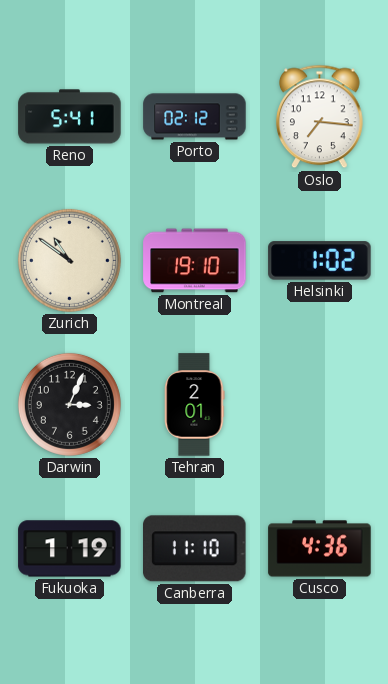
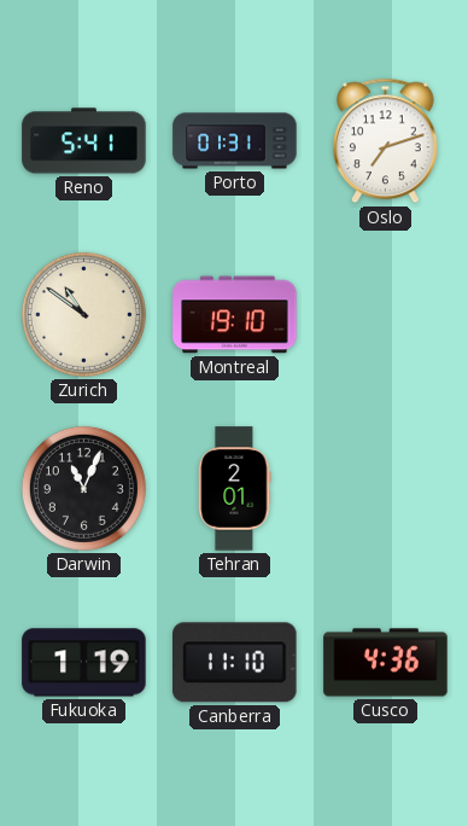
Porto: 02:12 -> 01:31 (235, 141)
Oslo: 7:16 -> 7:12 (386, 141)
Helsinki: 1:02 -> none (320, 261)
Darwin: 3:04 -> 11:04 (83, 488)
